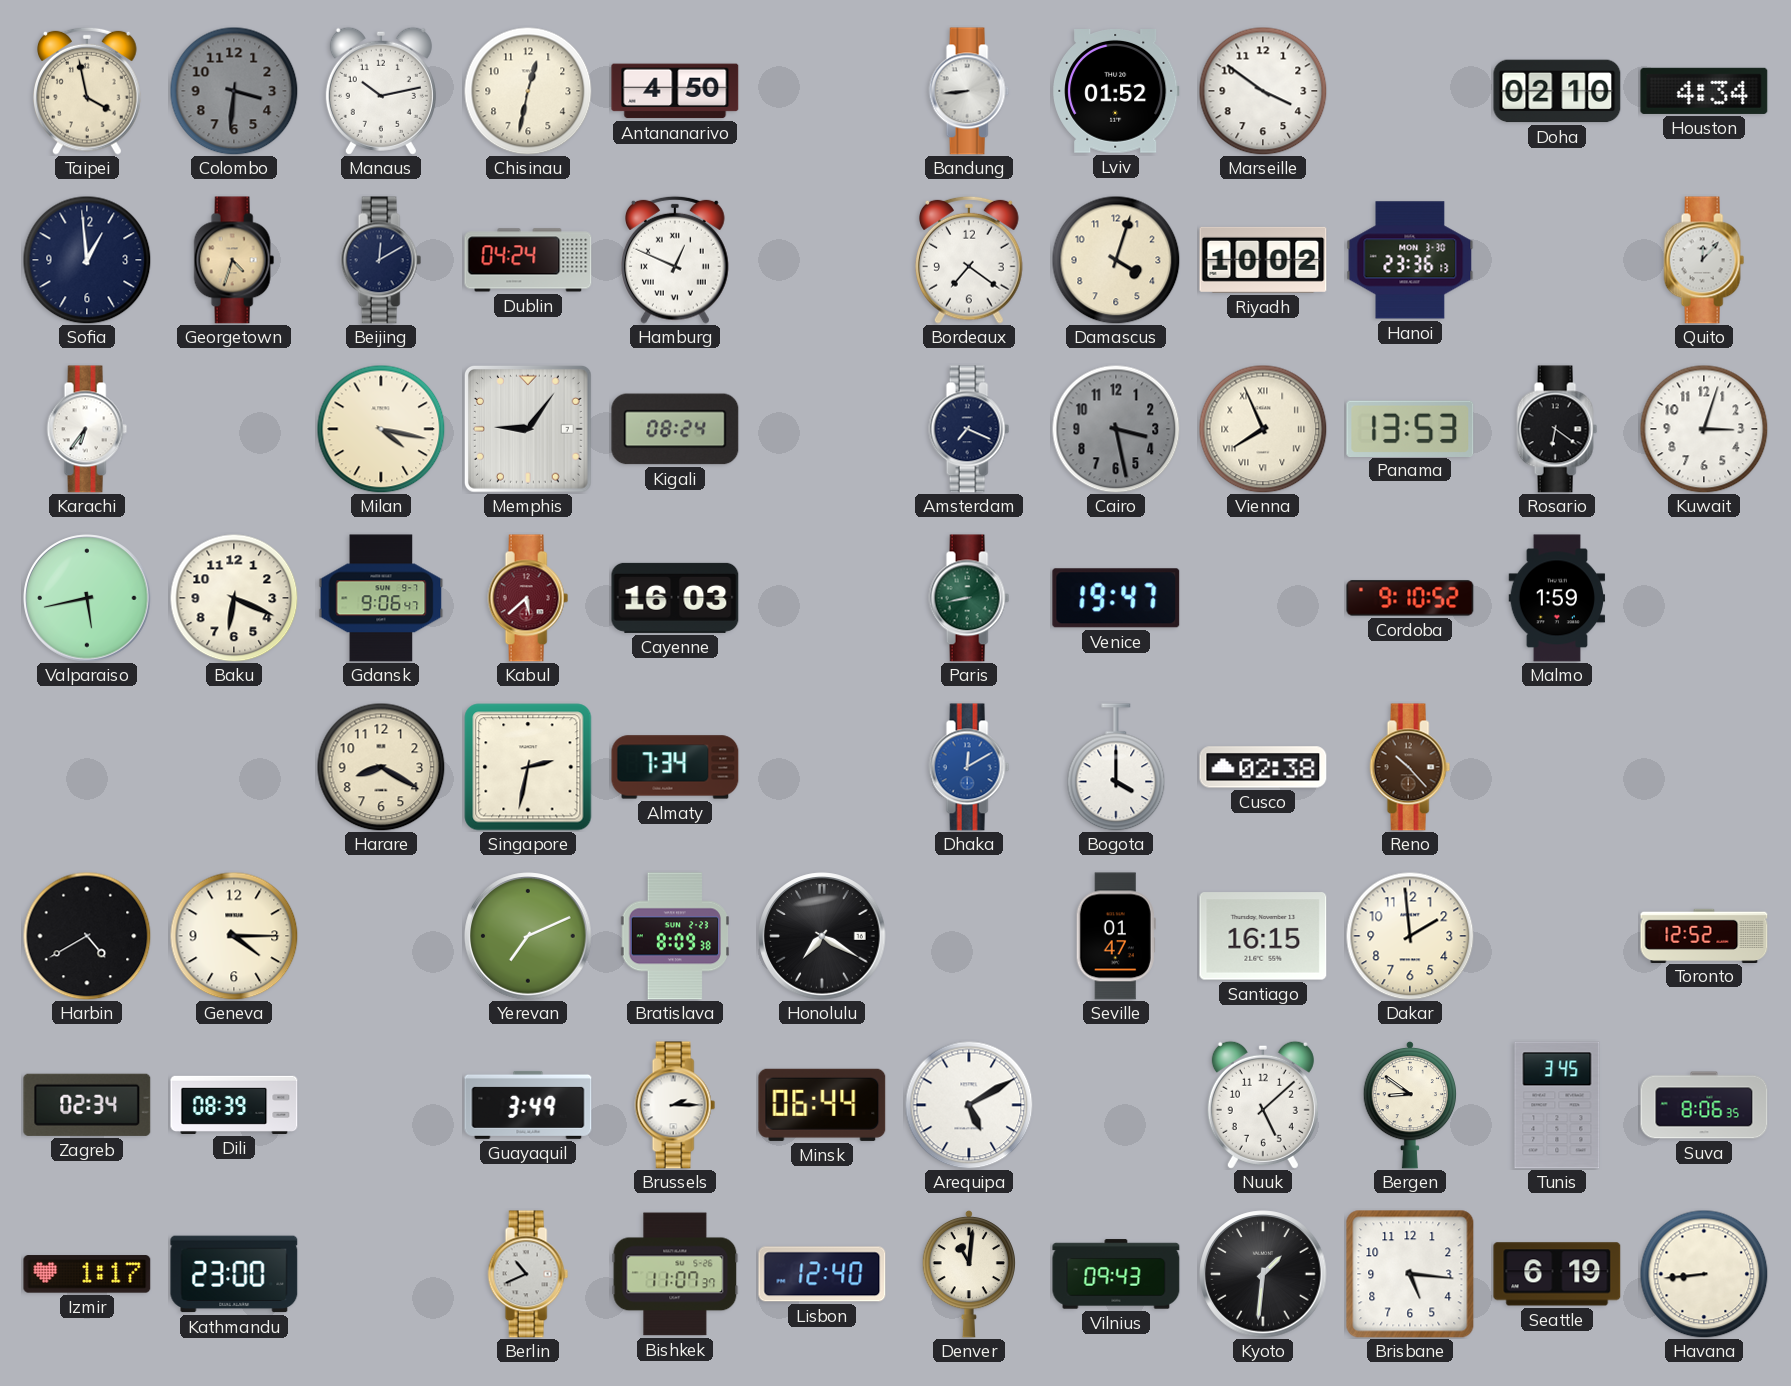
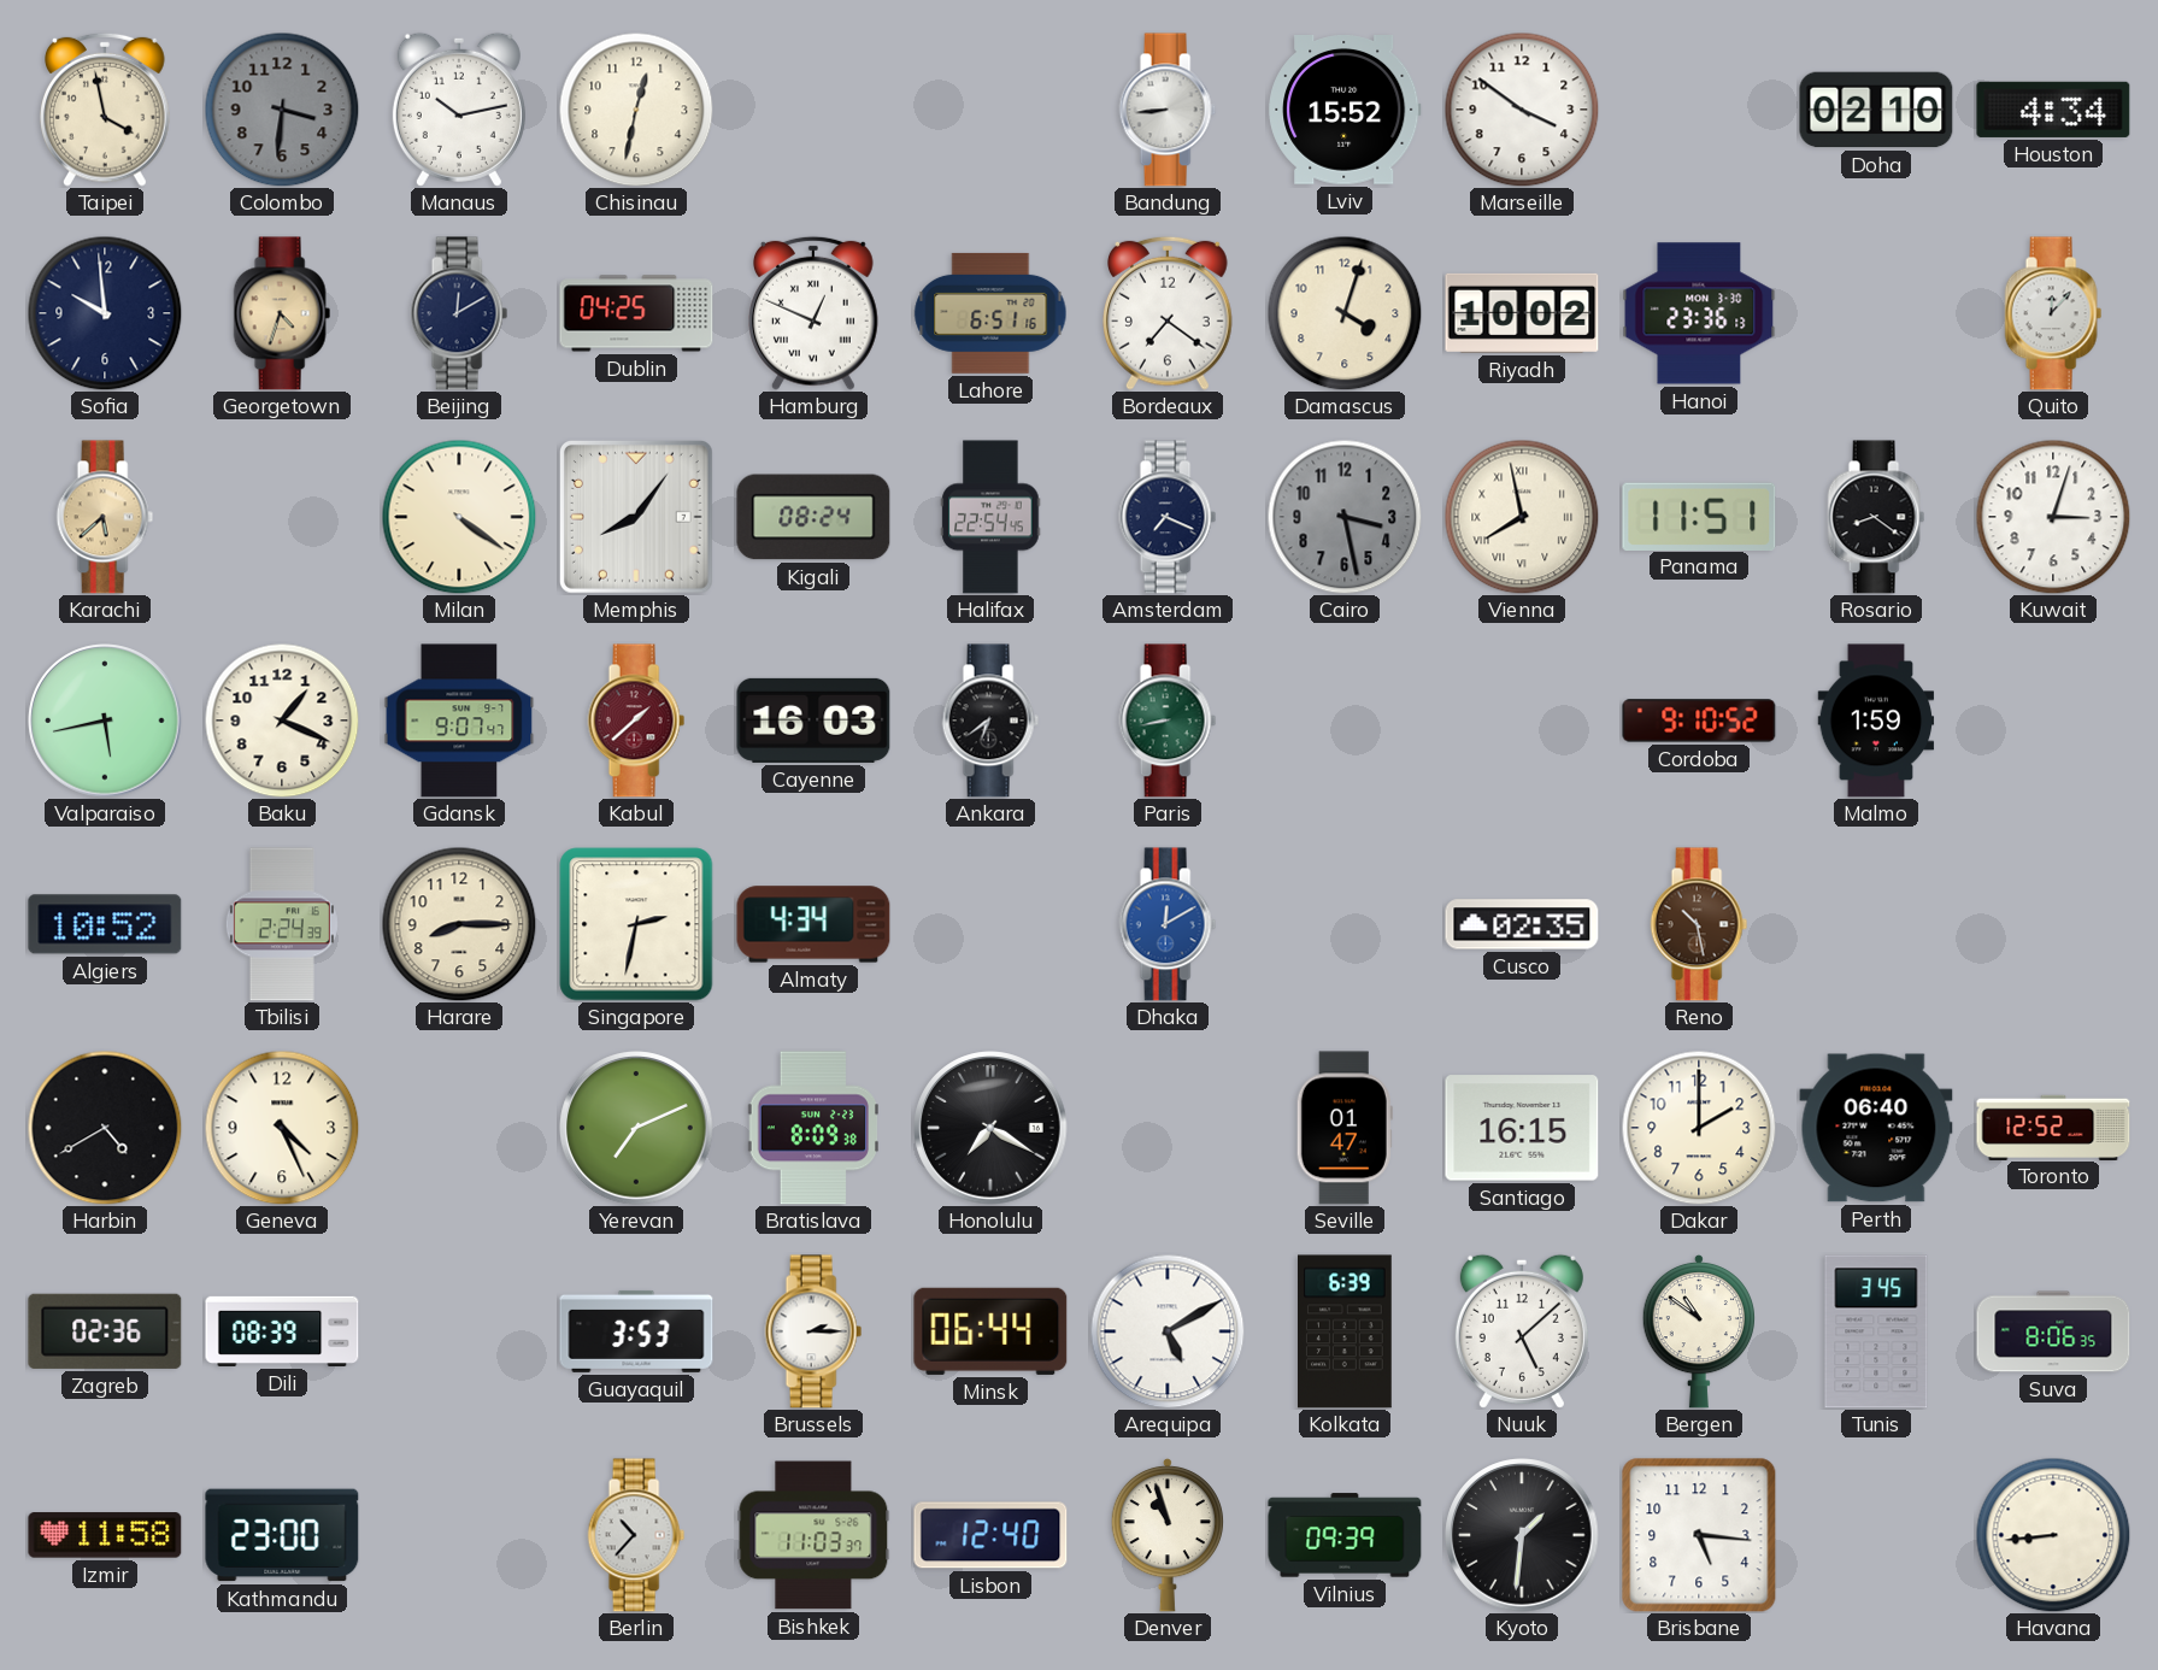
Antananarivo: 4:50 -> none (675, 91)
Lviv: 01:52 -> 15:52 (1345, 111)
Sofia: 12:59 -> 9:59 (105, 313)
Dublin: 04:24 -> 04:25 (636, 313)
Lahore: none -> 6:51 (990, 313)
Karachi: 6:36 -> 5:38 (105, 517)
Karachi dial: white -> champagne (105, 517)
Milan: 4:17 -> 4:21 (459, 517)
Memphis: 9:06 -> 8:06 (636, 517)
Halifax: none -> 22:54 (990, 517)
Vienna: 7:56 -> 7:58 (1522, 517)
Panama: 13:53 -> 11:51 (1699, 516)
Rosario: 6:21 -> 8:21 (1876, 517)
Baku: 6:19 -> 1:19 (282, 721)
Gdansk: 9:06 -> 9:07 (459, 721)
Kabul: 5:38 -> 1:38 (636, 721)
Ankara: none -> 6:39 (990, 721)
Venice: 19:47 -> none (1116, 598)
Algiers: none -> 10:52 (105, 924)
Tbilisi: none -> 2:24 (282, 924)
Harare: 8:20 -> 8:15 (459, 924)
Almaty: 7:34 -> 4:34 (813, 924)
Bogota: 4:00 -> none (1116, 767)
Cusco: 02:38 -> 02:35 (1522, 924)
Reno: 10:23 -> 10:28 (1699, 924)
Geneva: 4:15 -> 4:26 (282, 1128)
Dakar: 1:59 -> 2:00 (1699, 1128)
Perth: none -> 06:40 (1876, 1128)
Zagreb: 02:34 -> 02:36 (105, 1331)
Guayaquil: 3:49 -> 3:53 (636, 1331)
Kolkata: none -> 6:39 (1346, 1331)
Bergen: 8:51 -> 10:51 (1698, 1331)
Izmir: 1:17 -> 11:58 (105, 1535)
Berlin: 10:41 -> 10:37 (636, 1535)
Bishkek: 11:07 -> 11:03 (813, 1535)
Denver: 11:01 -> 10:57 (1166, 1535)
Vilnius: 09:43 -> 09:39 (1345, 1535)
Seattle: 6:19 -> none (1557, 1274)
